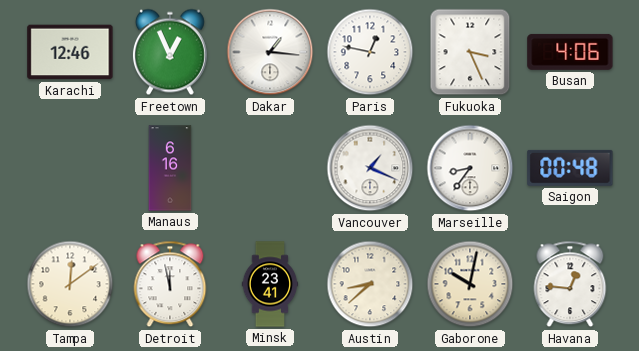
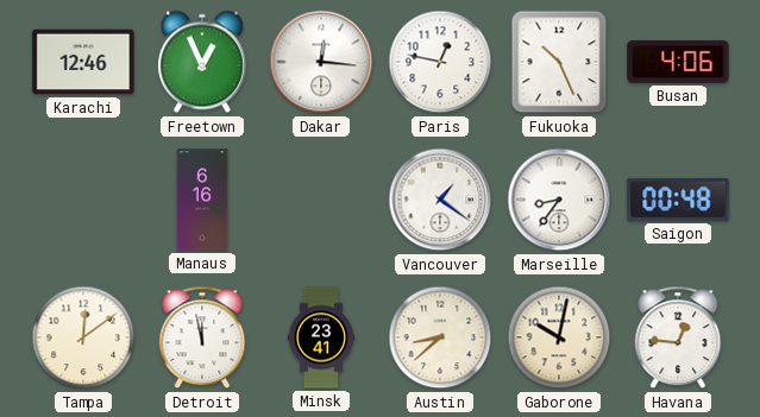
Dakar: 1:16 -> 12:16 (321, 62)
Fukuoka: 3:26 -> 10:26 (559, 62)
Vancouver: 1:19 -> 1:21 (440, 200)
